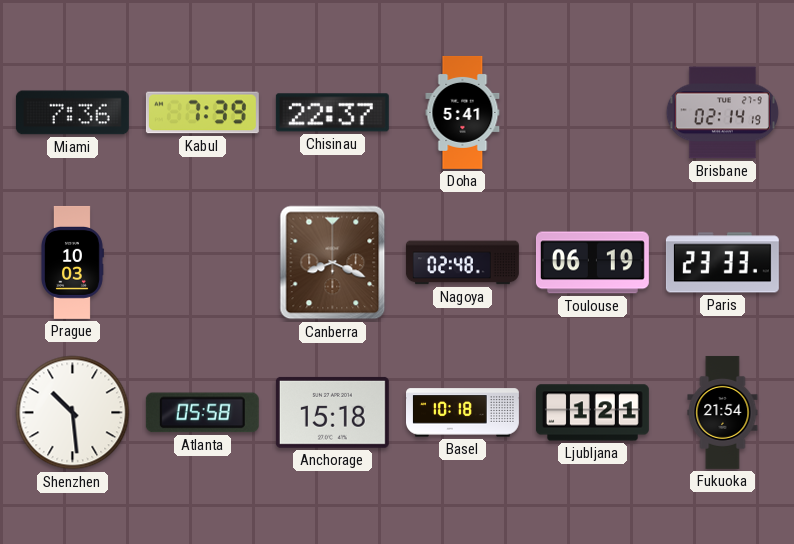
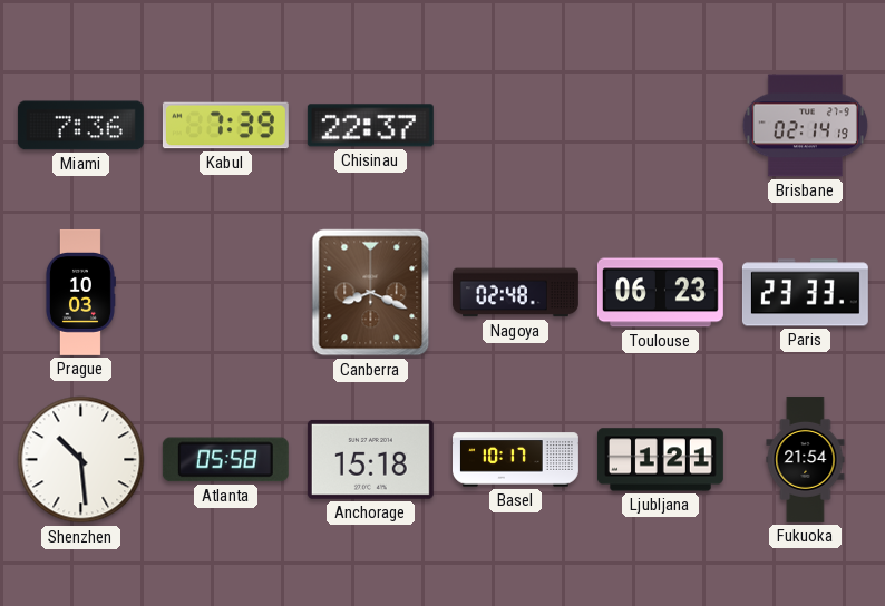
Doha: 5:41 -> none (463, 112)
Toulouse: 06:19 -> 06:23 (660, 293)
Basel: 10:18 -> 10:17 (516, 460)
